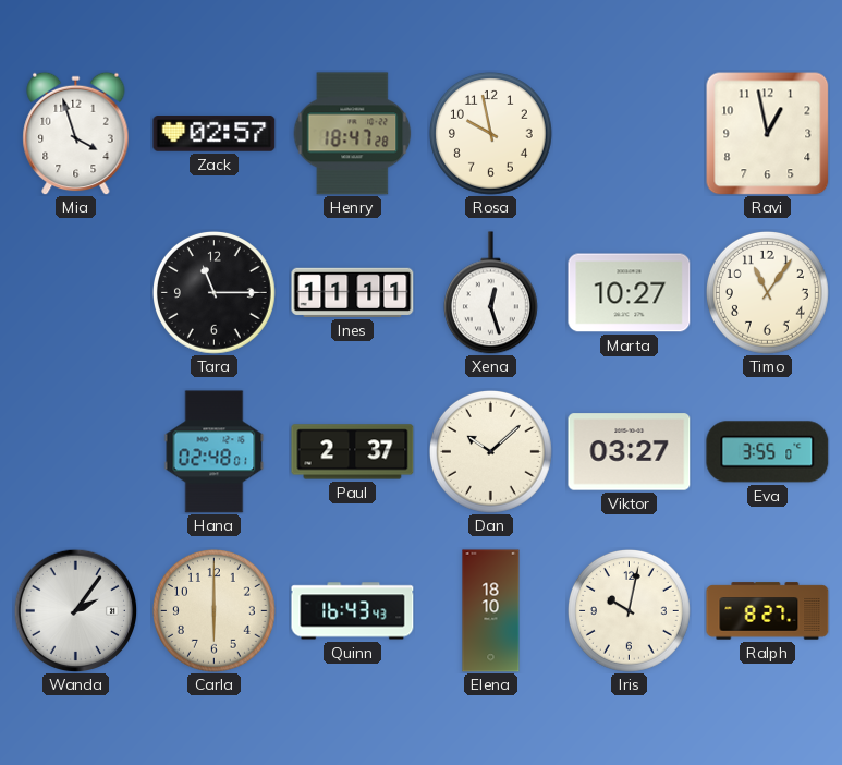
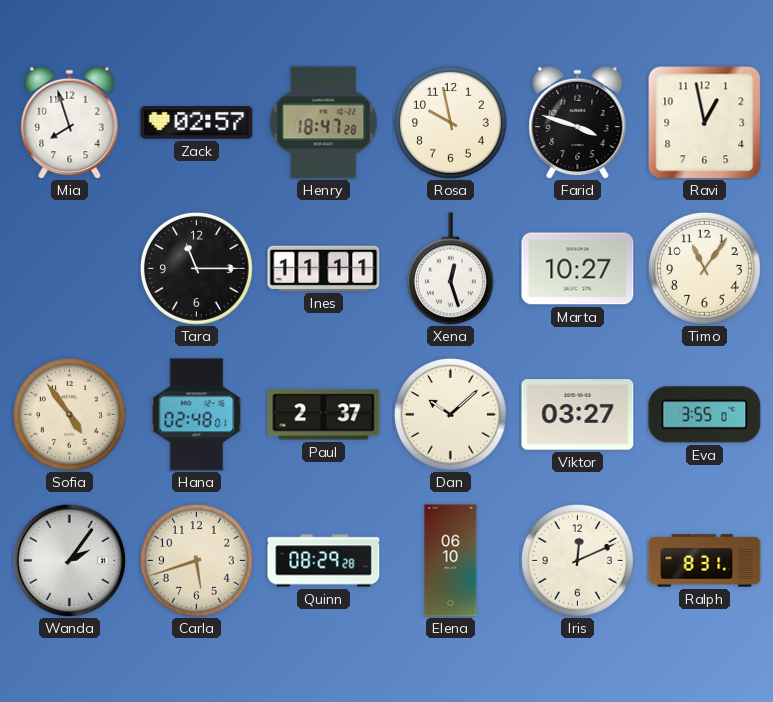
Mia: 3:57 -> 7:57 (70, 122)
Farid: none -> 3:48 (578, 122)
Sofia: none -> 4:54 (70, 415)
Carla: 6:00 -> 5:42 (197, 561)
Quinn: 16:43 -> 08:29 (324, 561)
Elena: 18:10 -> 06:10 (451, 561)
Iris: 10:02 -> 12:11 (578, 561)
Ralph: 8:27 -> 8:31 (705, 561)
